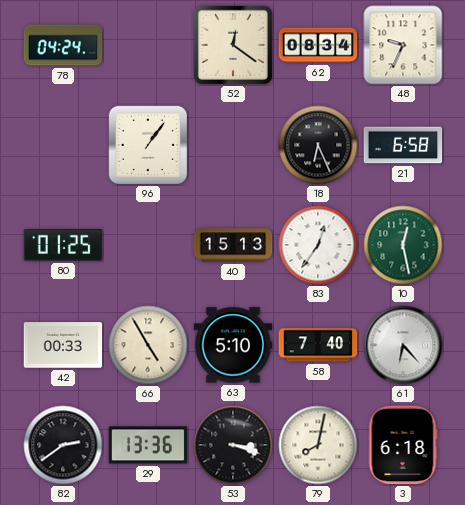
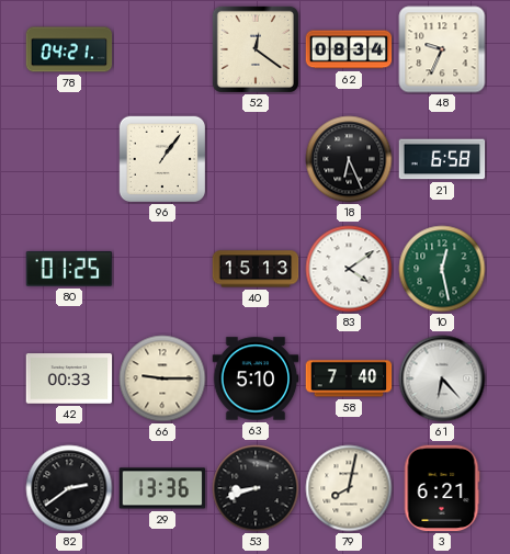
78: 04:24 -> 04:21 (69, 49)
83: 12:36 -> 4:09 (349, 269)
66: 4:55 -> 9:15 (162, 378)
53: 3:18 -> 8:42 (256, 488)
3: 6:18 -> 6:21 (442, 488)
